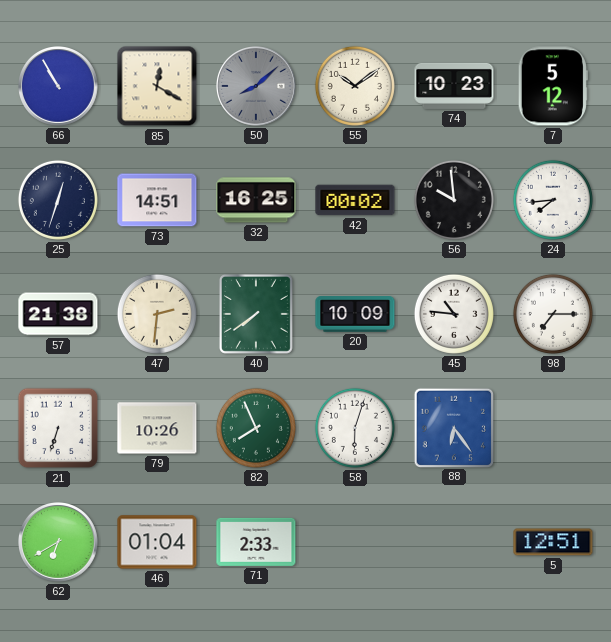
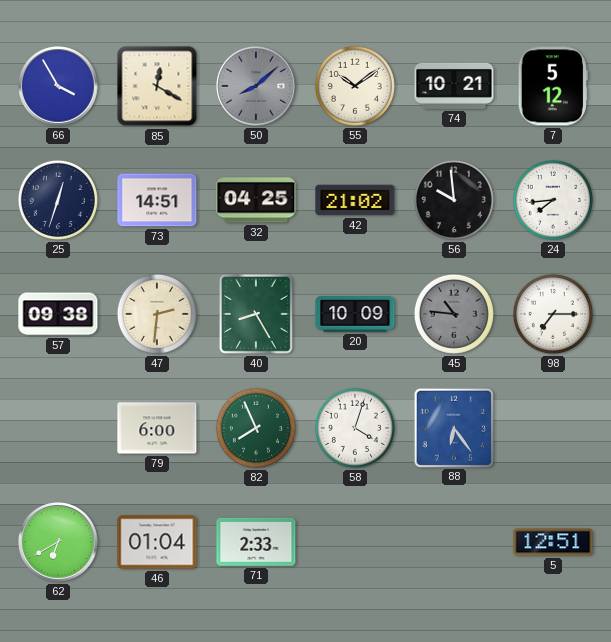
66: 10:55 -> 3:55 (59, 87)
74: 10:23 -> 10:21 (454, 86)
32: 16:25 -> 04:25 (256, 200)
42: 00:02 -> 21:02 (355, 200)
57: 21:38 -> 09:38 (58, 314)
40: 7:39 -> 8:25 (256, 314)
45 dial: white -> grey (454, 314)
21: 6:33 -> none (58, 428)
79: 10:26 -> 6:00 (157, 428)
58: 6:03 -> 4:03 (355, 428)
